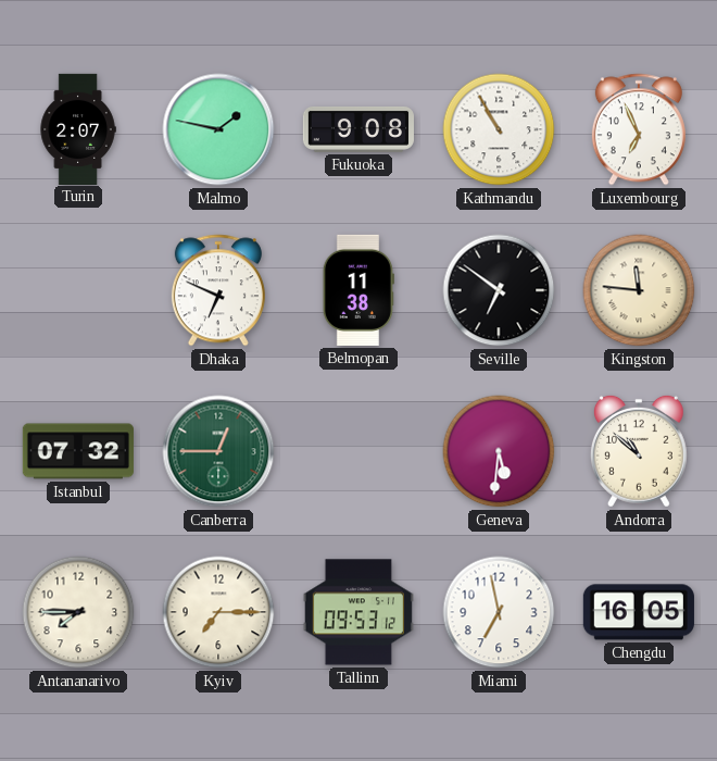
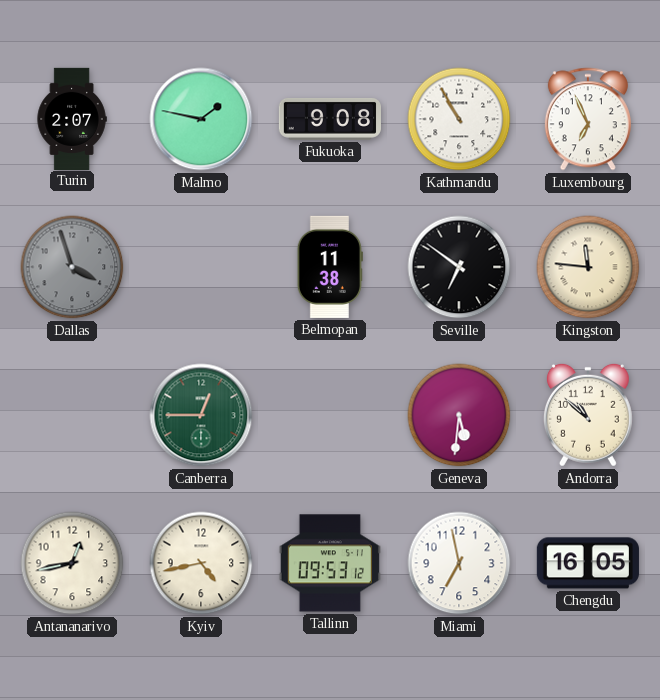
Dallas: none -> 3:57 (72, 267)
Dhaka: 6:49 -> none (218, 290)
Istanbul: 07:32 -> none (78, 451)
Antananarivo: 7:45 -> 12:43 (72, 563)
Kyiv: 7:15 -> 4:43 (201, 563)
